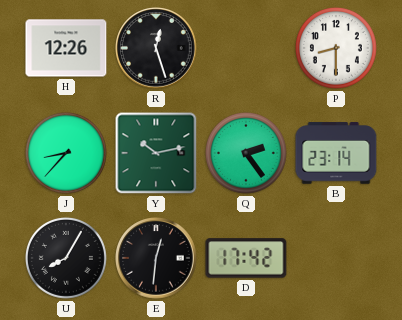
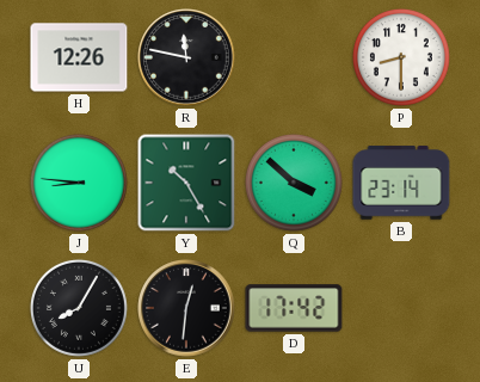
R: 12:27 -> 11:47 (186, 57)
J: 8:37 -> 8:46 (79, 183)
Y: 10:13 -> 10:25 (186, 183)
Q: 2:24 -> 3:52 (294, 183)
